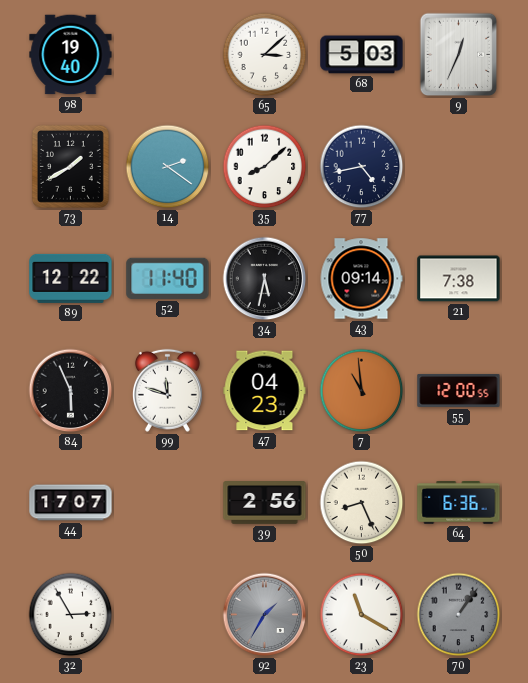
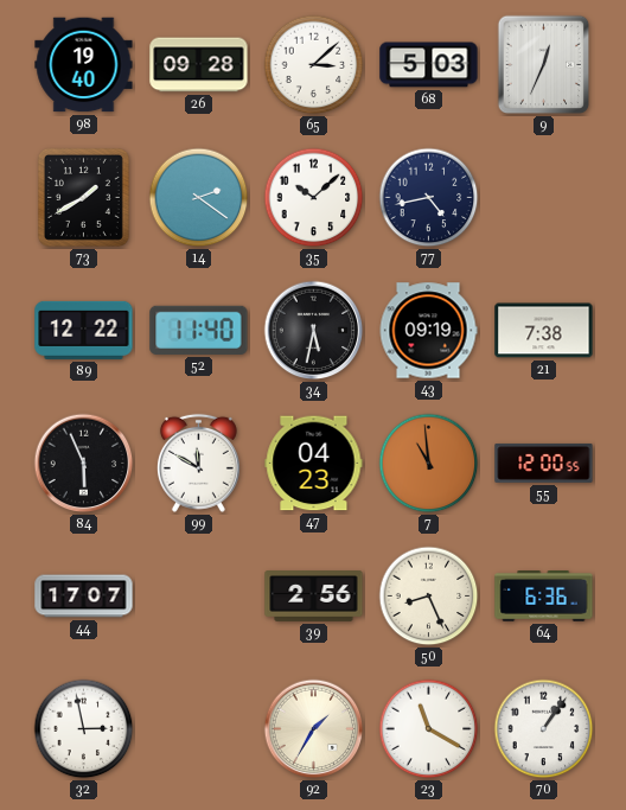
26: none -> 09:28 (199, 65)
35: 8:08 -> 10:08 (314, 198)
43: 09:14 -> 09:19 (428, 331)
99: 11:48 -> 11:50 (198, 463)
32: 2:55 -> 2:58 (84, 729)
92 dial: grey -> cream (314, 729)
70 dial: grey -> white (544, 729)
